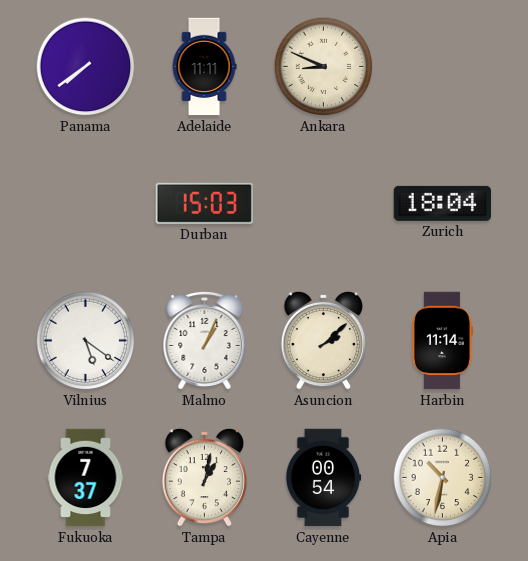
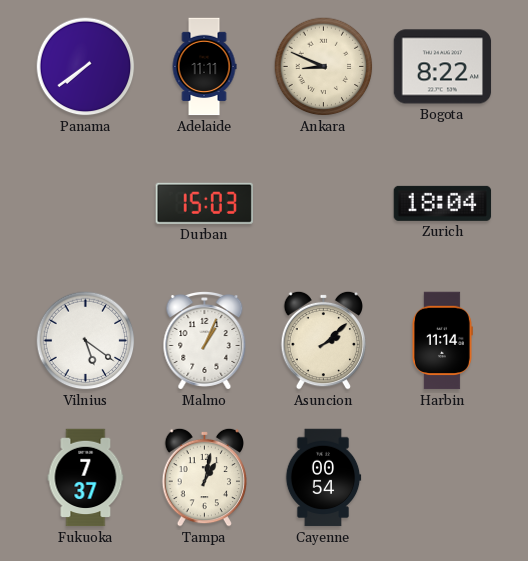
Bogota: none -> 8:22 (443, 67)
Apia: 10:32 -> none (443, 478)
